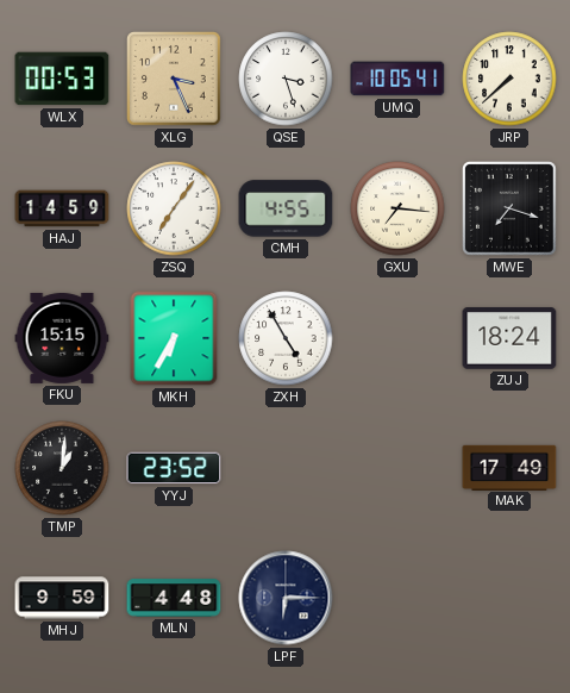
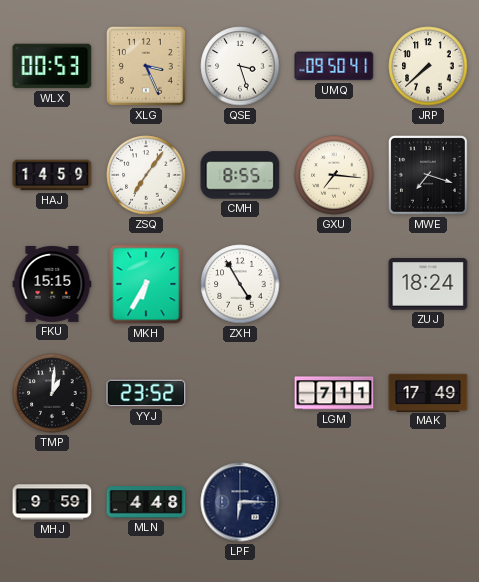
UMQ: 10:05 -> 09:50 (334, 66)
CMH: 4:55 -> 8:55 (240, 175)
LGM: none -> 7:11 (334, 393)
